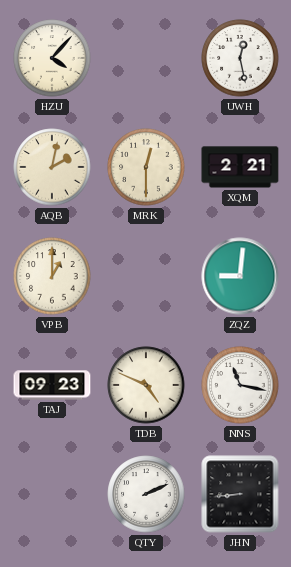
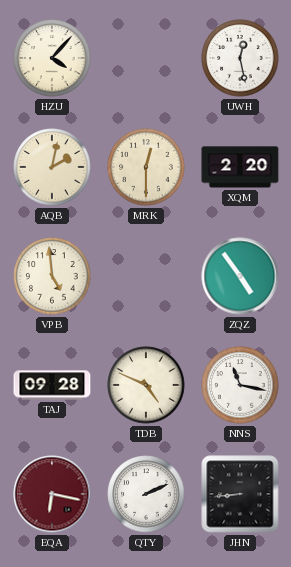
XQM: 2:21 -> 2:20 (240, 167)
VPB: 1:00 -> 4:59 (52, 276)
ZQZ: 9:01 -> 4:54 (240, 276)
TAJ: 09:23 -> 09:28 (52, 385)
EQA: none -> 6:17 (52, 494)
